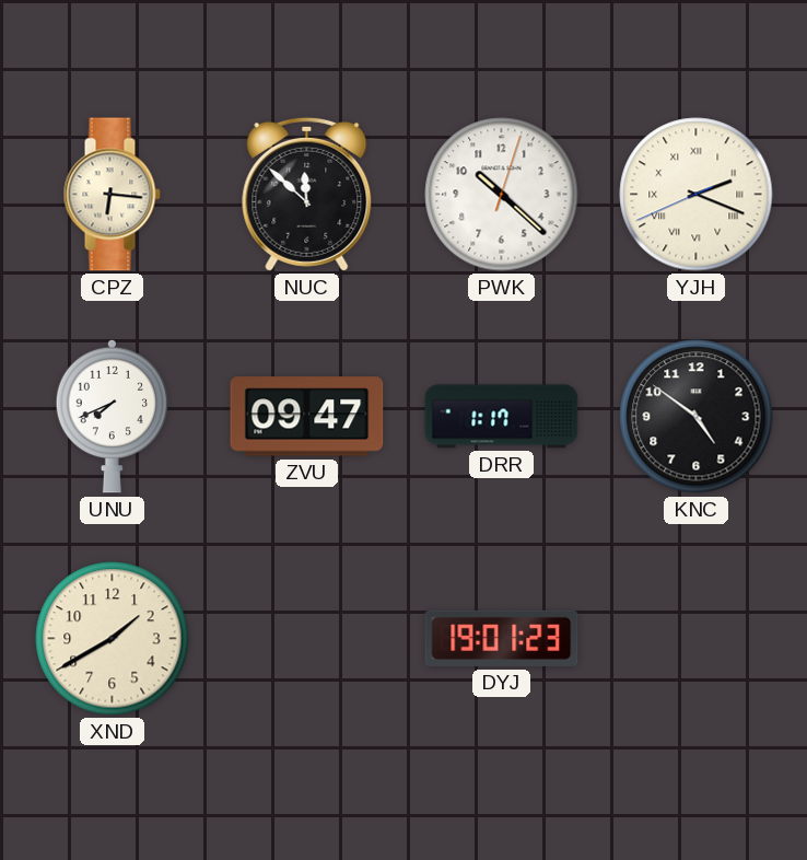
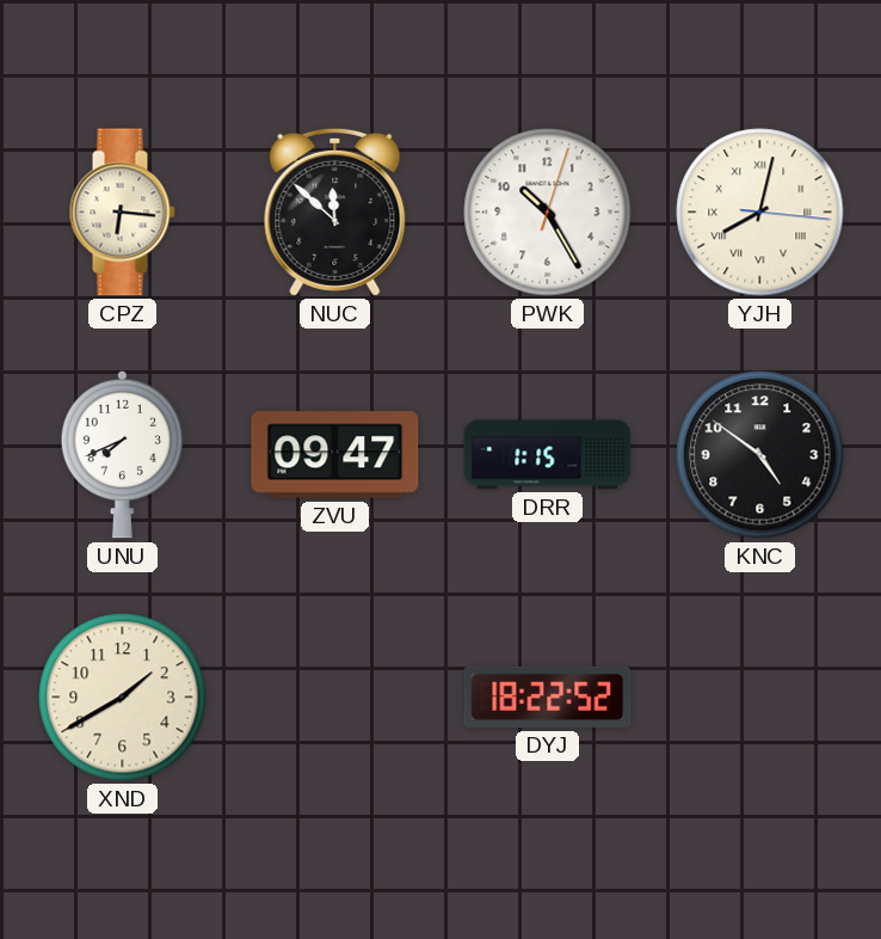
PWK: 10:22 -> 10:25 (548, 213)
YJH: 2:18 -> 8:02 (760, 213)
DRR: 1:17 -> 1:15 (548, 455)
DYJ: 19:01 -> 18:22 (548, 696)
